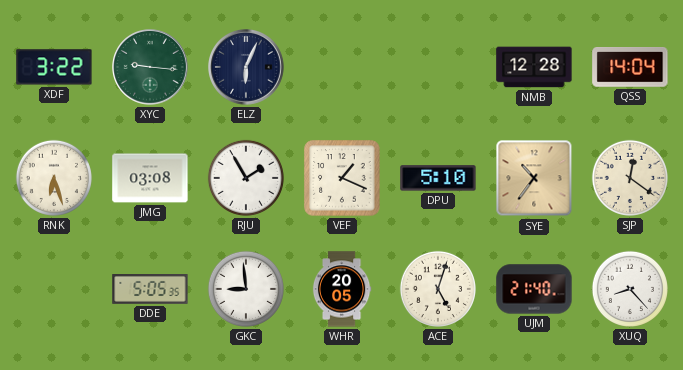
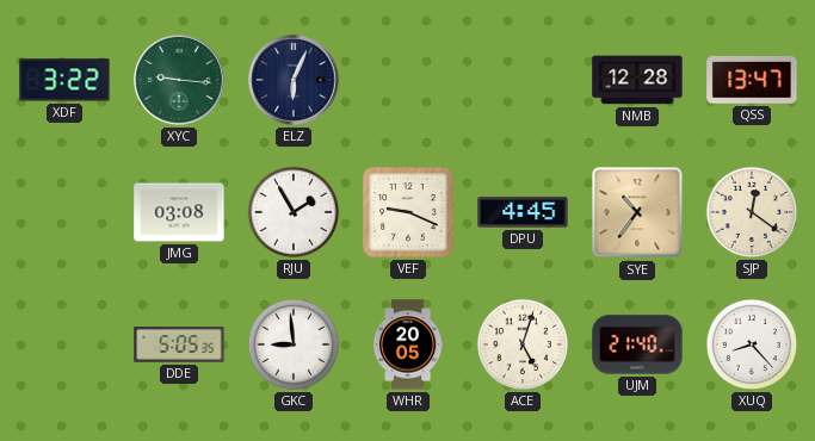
QSS: 14:04 -> 13:47 (752, 81)
RNK: 6:27 -> none (54, 178)
VEF: 1:19 -> 9:19 (408, 212)
DPU: 5:10 -> 4:45 (523, 212)
